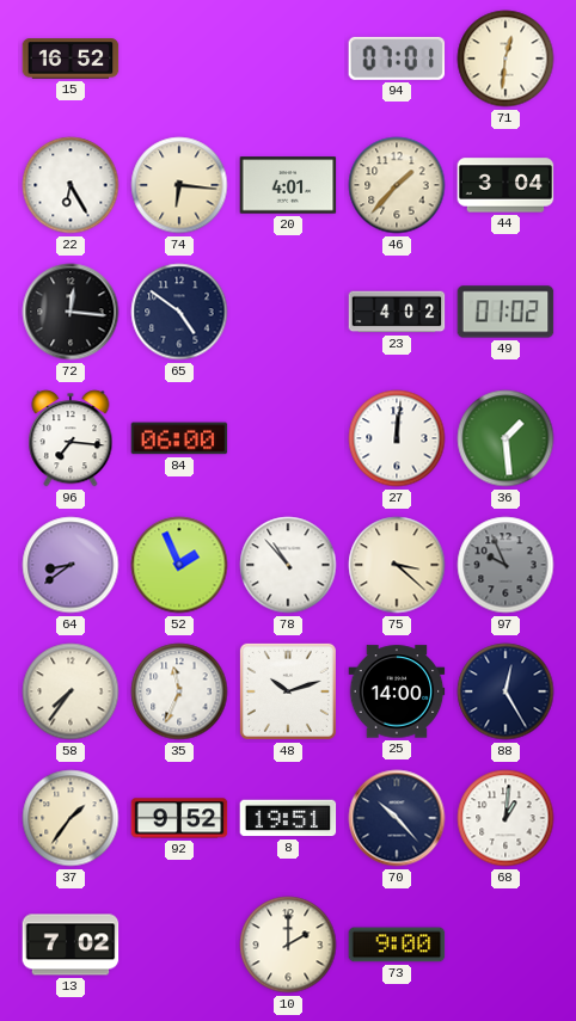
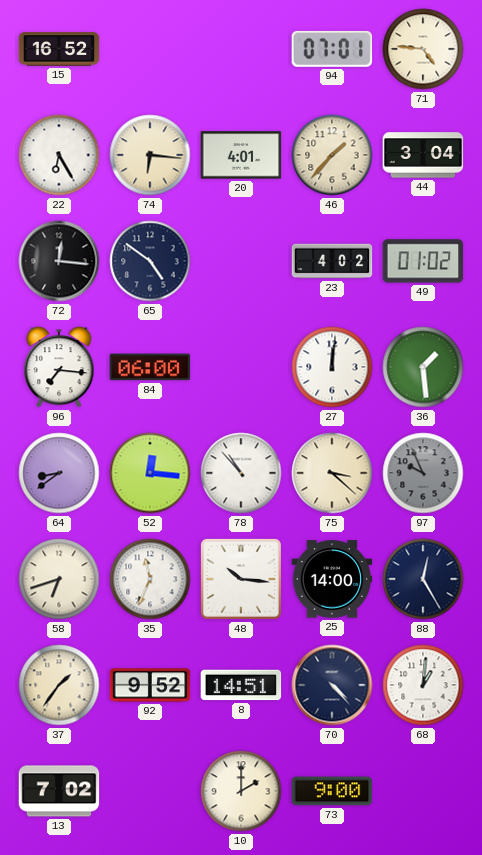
71: 12:31 -> 4:46 (423, 49)
52: 1:56 -> 12:16 (150, 473)
58: 7:36 -> 6:42 (59, 579)
48: 10:12 -> 10:16 (241, 579)
8: 19:51 -> 14:51 (241, 685)
70: 10:23 -> 4:23 (332, 685)
